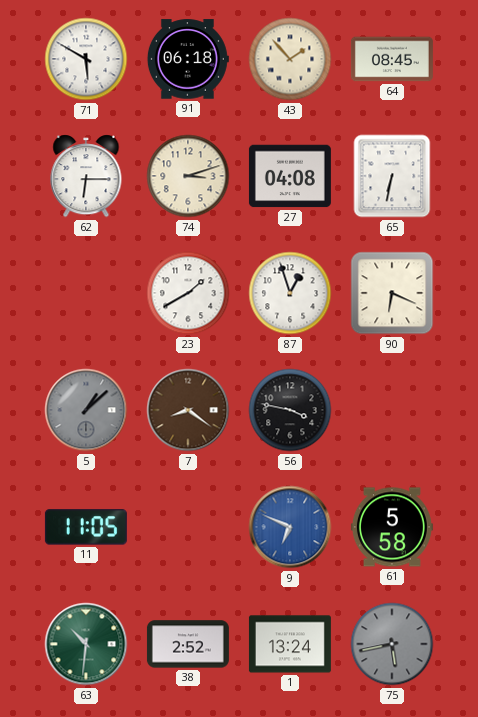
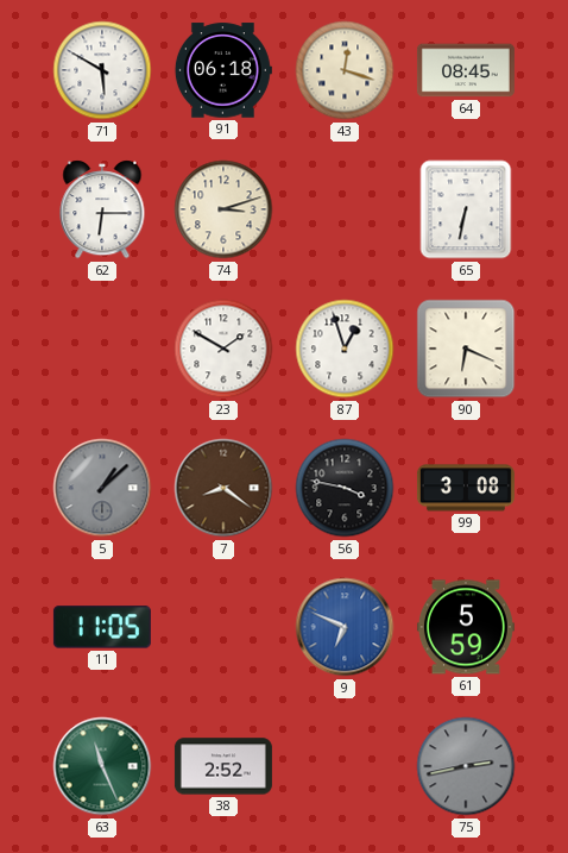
43: 1:53 -> 12:18 (345, 70)
27: 04:08 -> none (290, 176)
23: 1:40 -> 1:50 (223, 349)
99: none -> 3:08 (466, 488)
61: 5:58 -> 5:59 (466, 627)
63: 10:31 -> 11:26 (102, 766)
1: 13:24 -> none (290, 644)
75: 5:43 -> 2:43 (466, 766)
